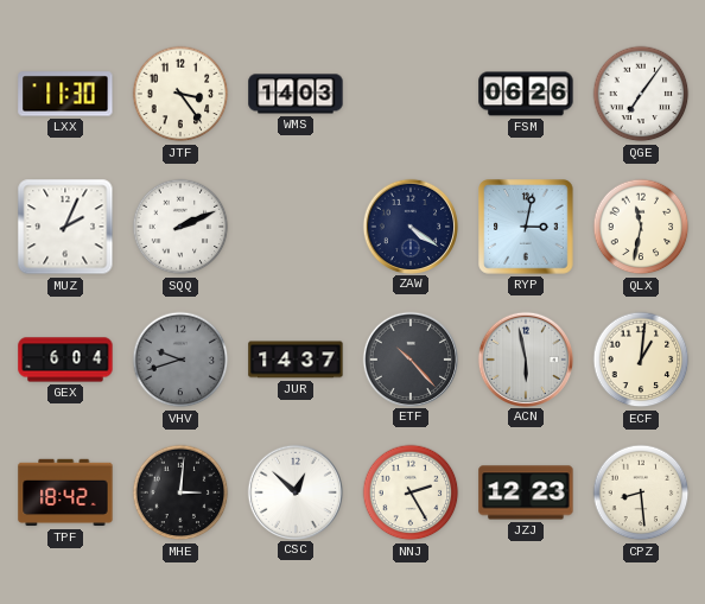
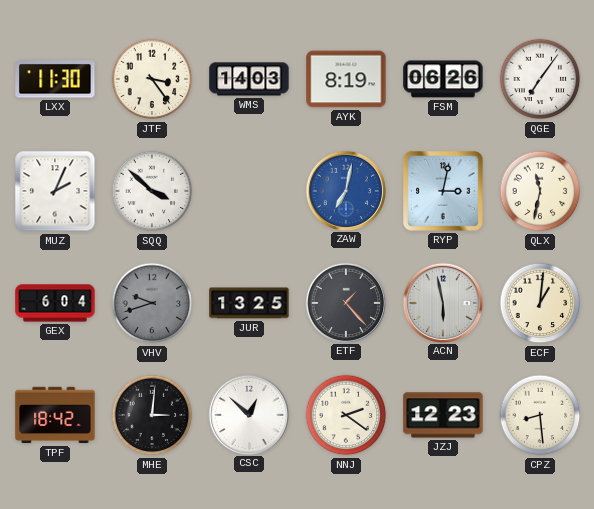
AYK: none -> 8:19 (346, 79)
SQQ: 2:11 -> 3:52 (152, 191)
ZAW: 4:21 -> 7:02 (345, 190)
ZAW dial: navy -> blue (345, 190)
JUR: 14:37 -> 13:25 (249, 303)
ETF: 10:23 -> 1:23 (345, 302)
NNJ: 2:25 -> 2:21 (346, 415)
